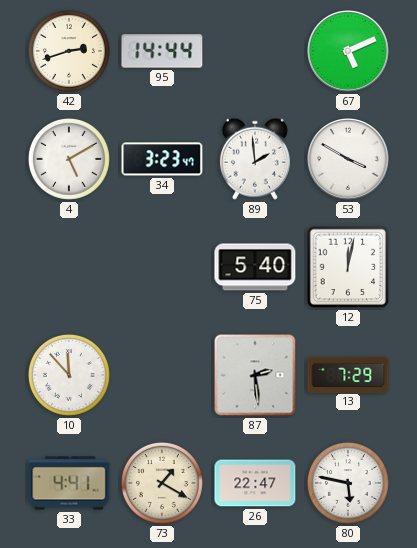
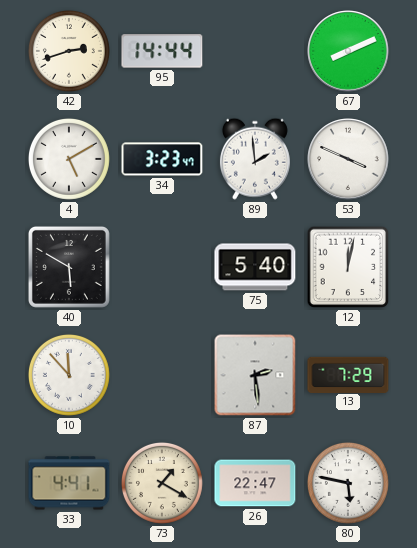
67: 5:11 -> 8:11 (348, 51)
53: 3:50 -> 3:49 (348, 159)
40: none -> 5:50 (69, 267)
